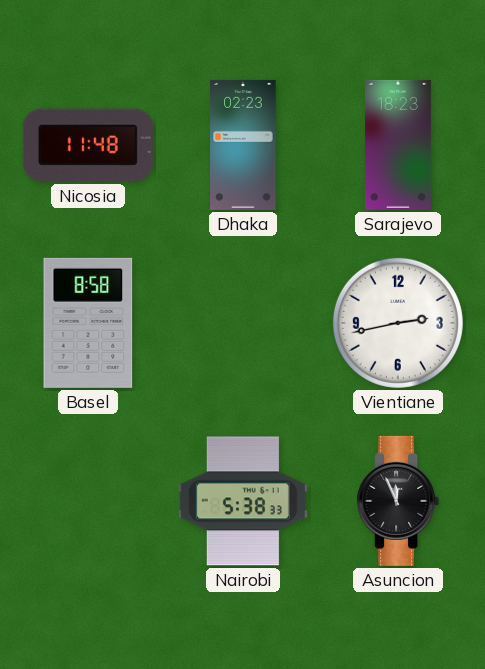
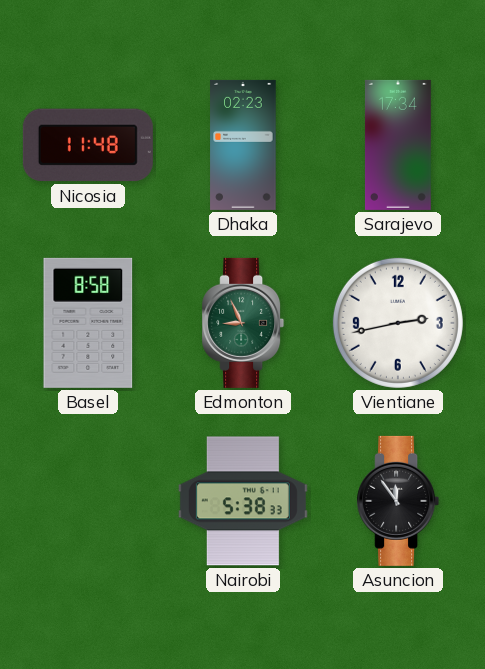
Sarajevo: 18:23 -> 17:34 (398, 145)
Edmonton: none -> 8:56 (243, 323)
Asuncion: 11:56 -> 11:54 (398, 501)
